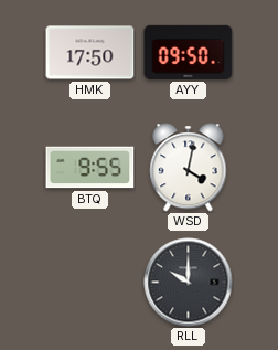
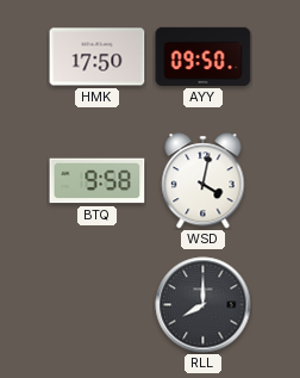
BTQ: 9:55 -> 9:58 (98, 181)
RLL: 10:00 -> 8:00 (204, 305)
